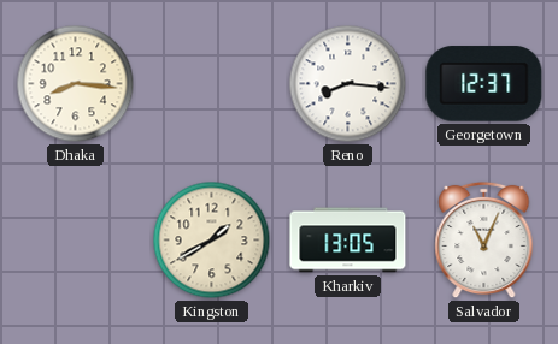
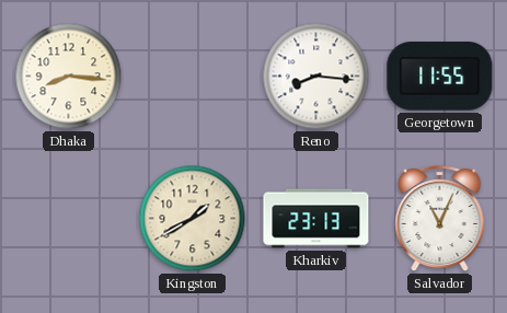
Georgetown: 12:37 -> 11:55 (440, 77)
Kharkiv: 13:05 -> 23:13 (316, 219)
